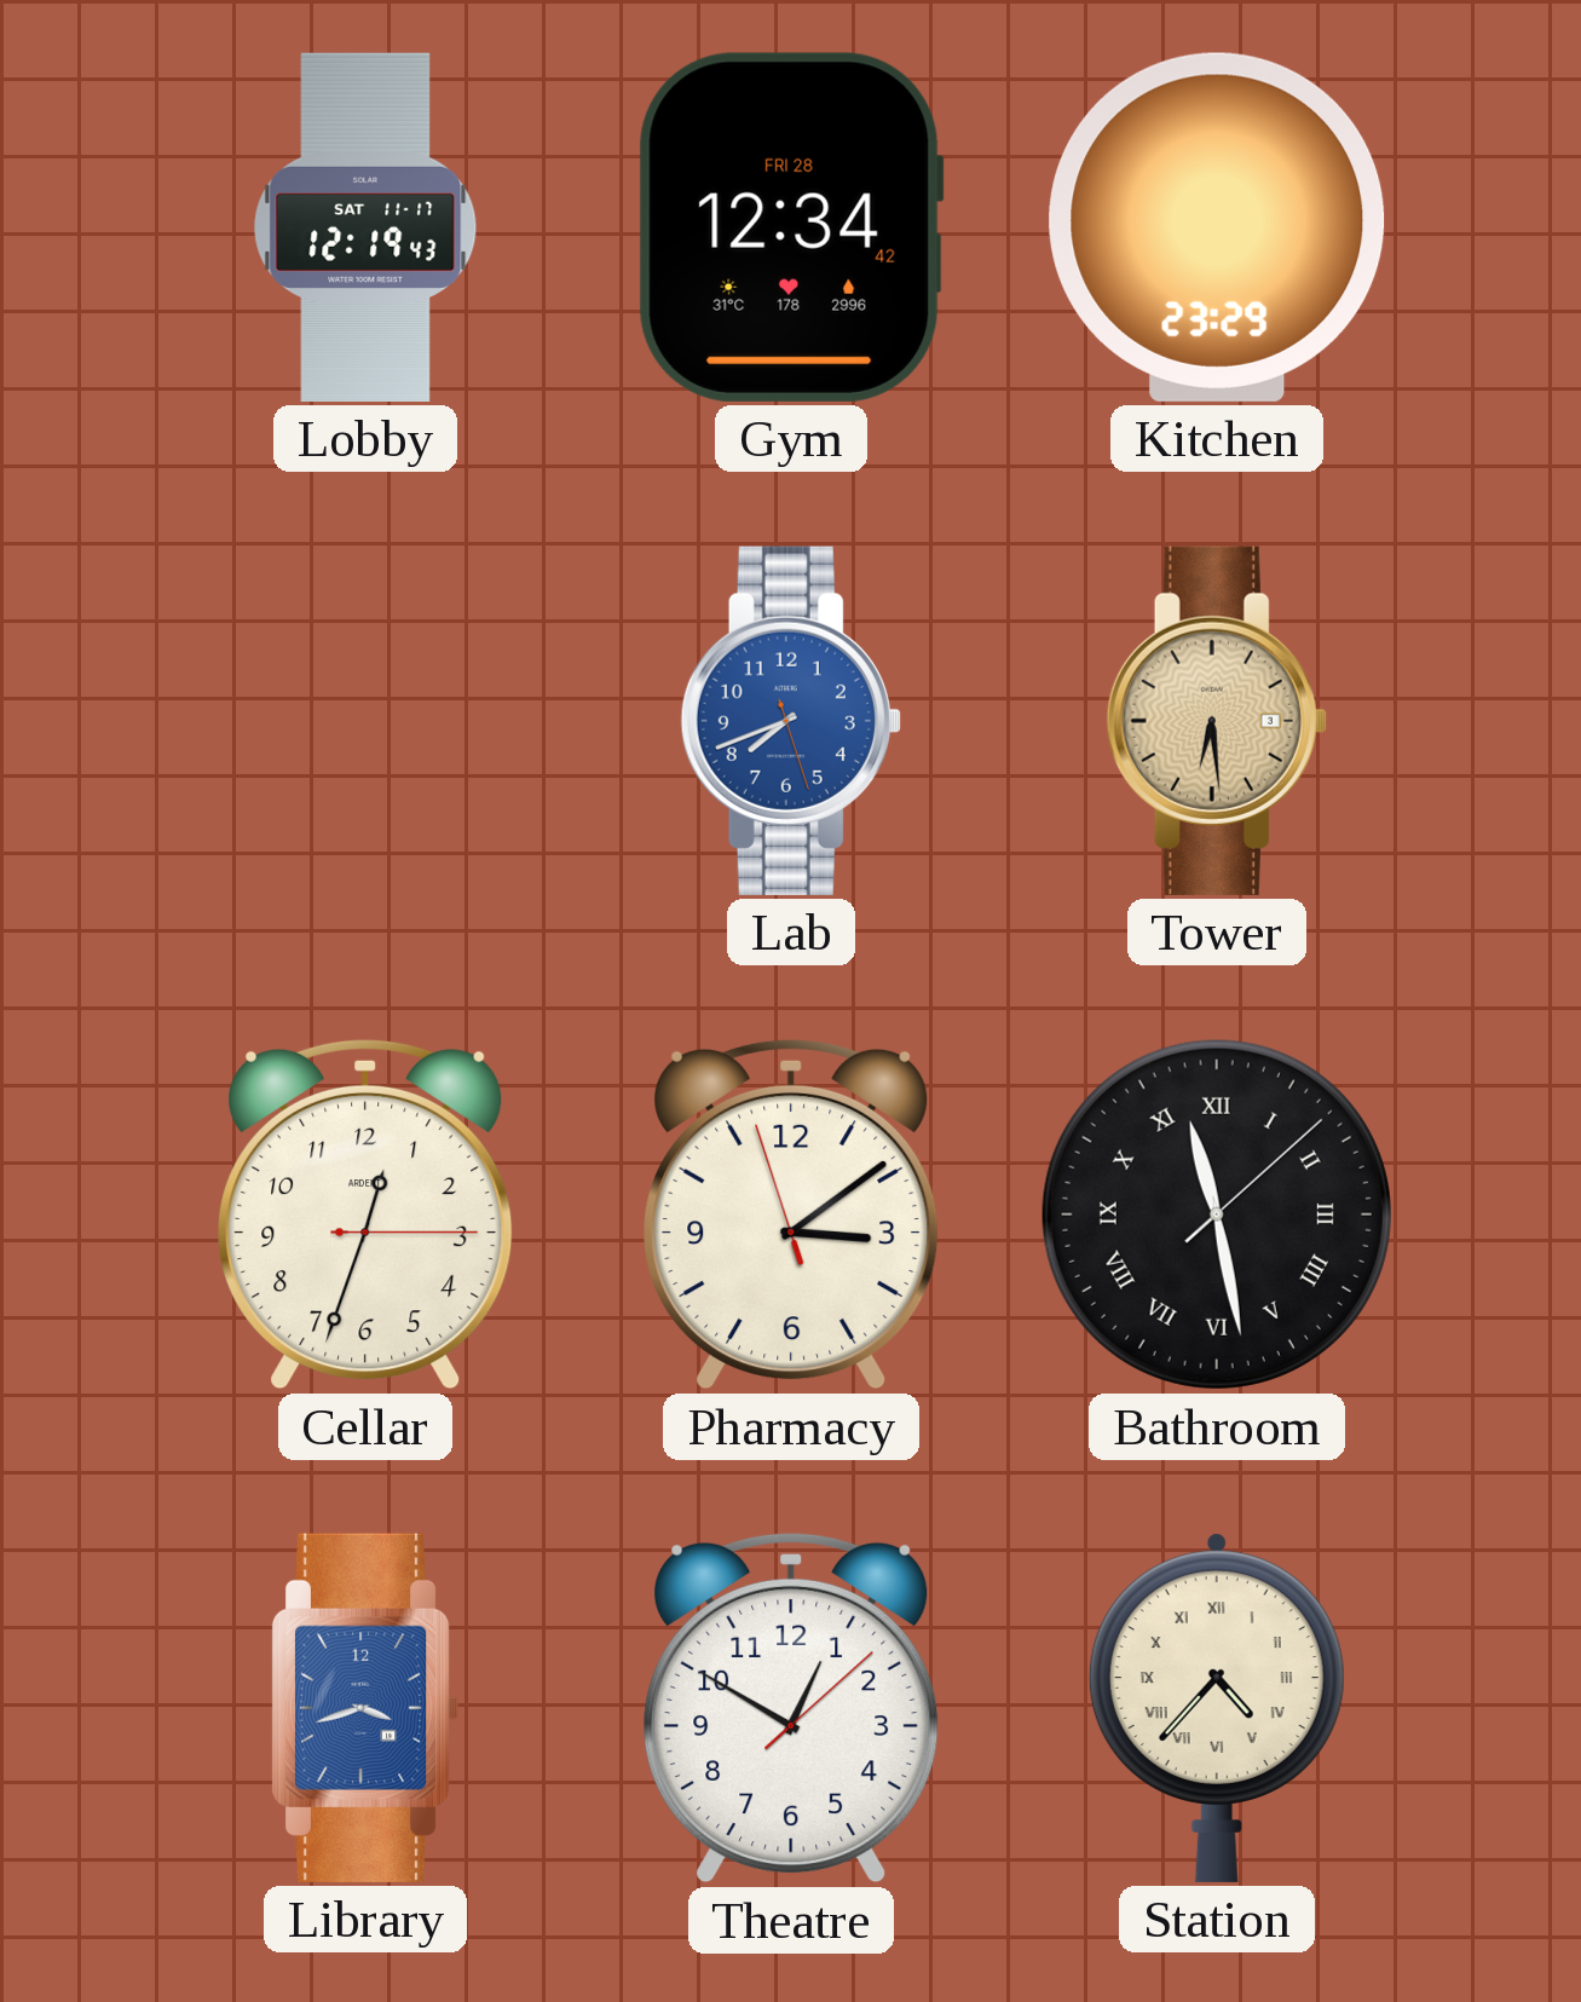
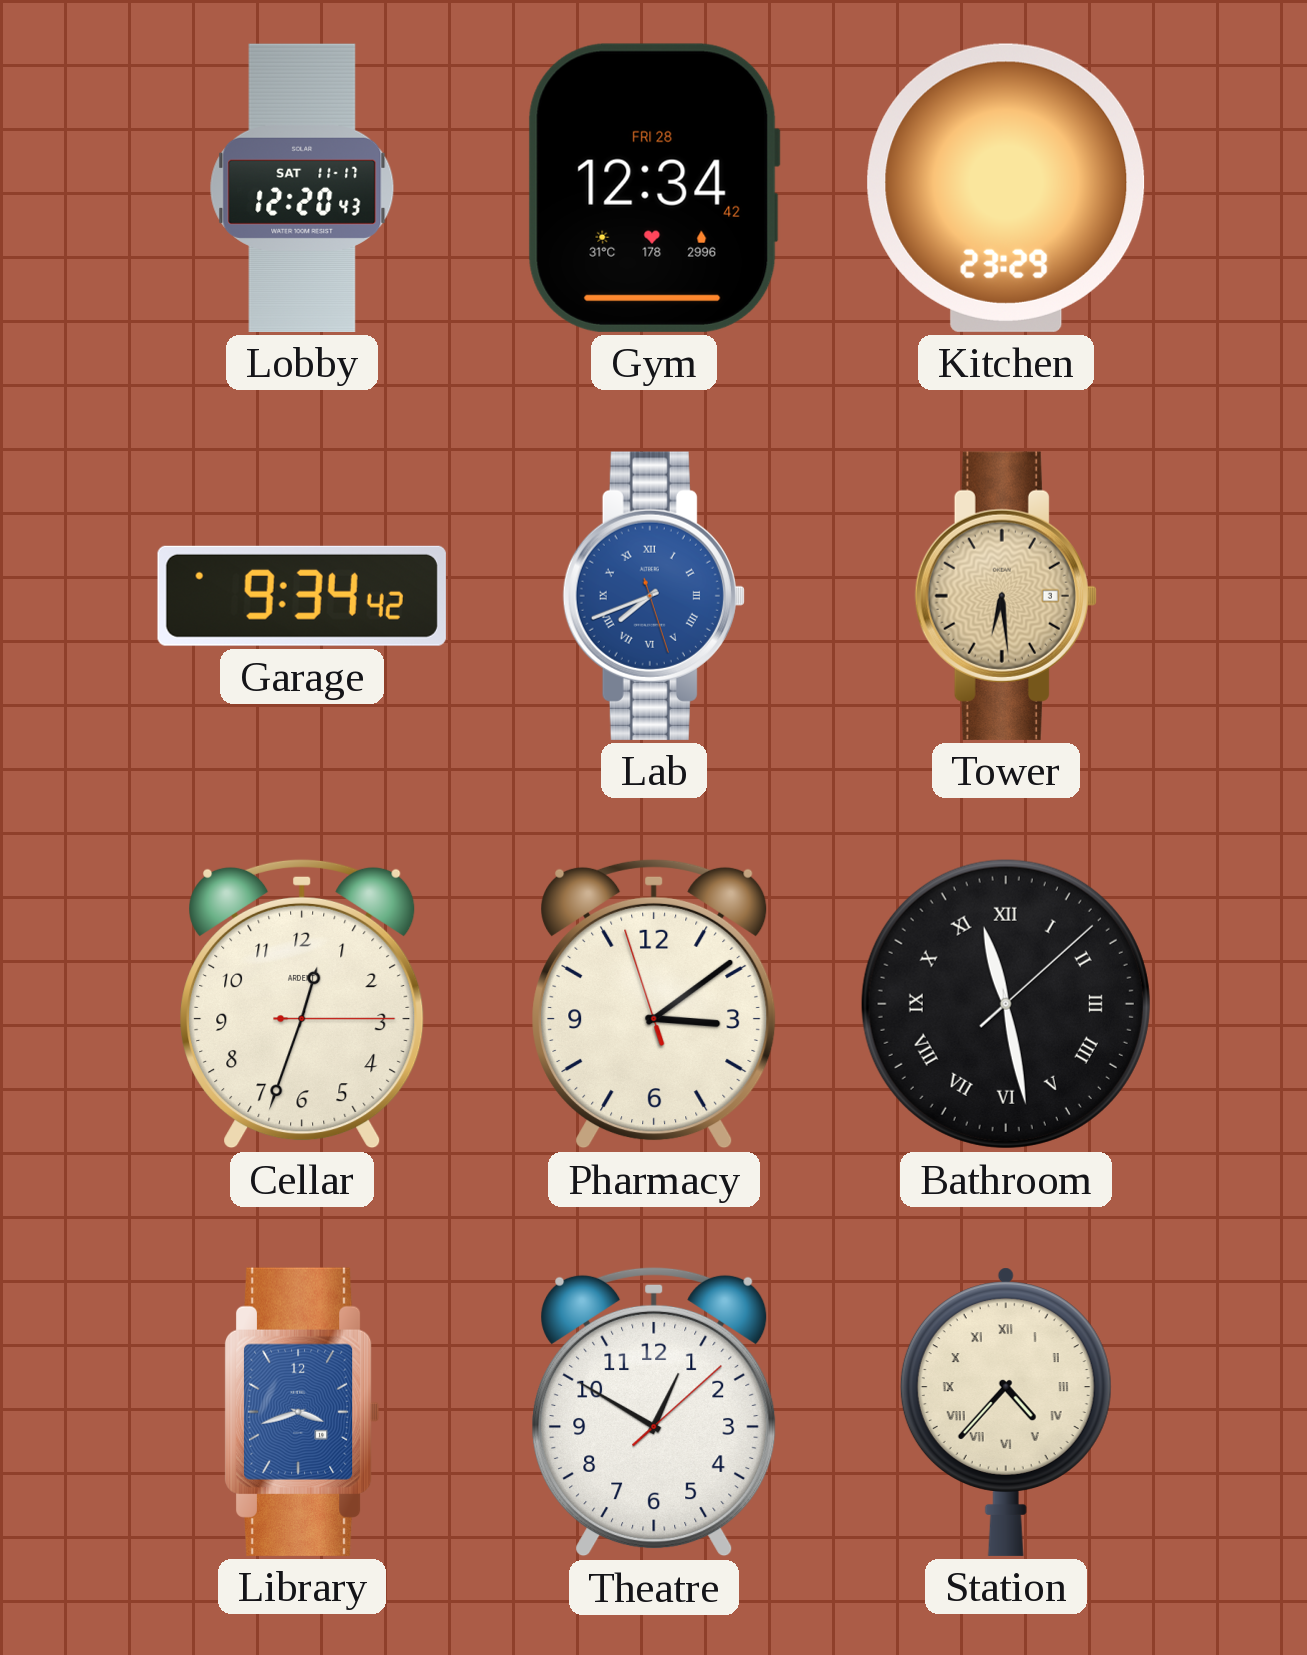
Lobby: 12:19 -> 12:20 (302, 188)
Garage: none -> 9:34 (302, 596)
Lab numerals: Arabic -> Roman (654, 596)
